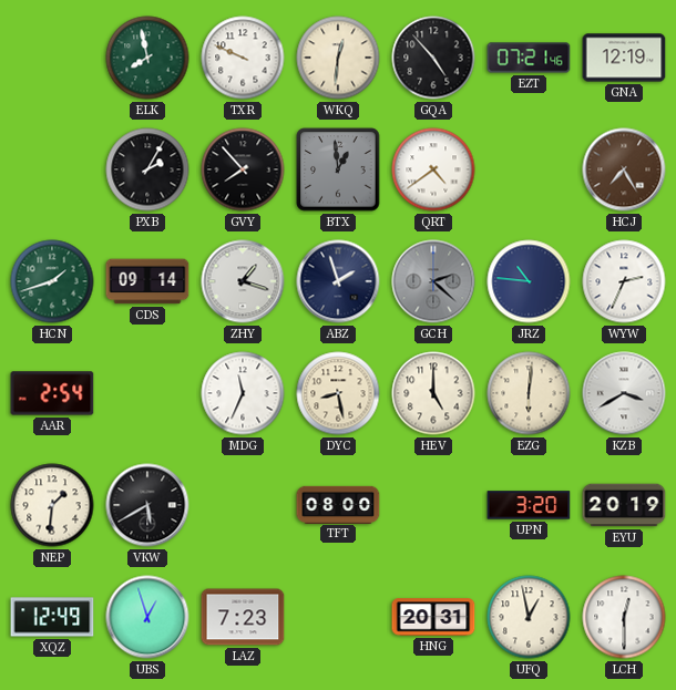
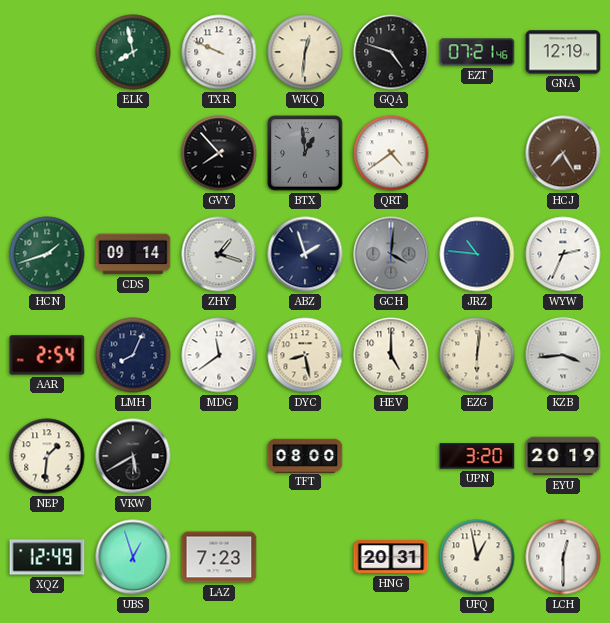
GQA: 4:53 -> 4:48 (391, 52)
PXB: 2:05 -> none (147, 169)
GCH: 2:22 -> 4:01 (391, 254)
LMH: none -> 8:04 (133, 355)
MDG: 11:34 -> 11:39 (219, 355)
KZB: 3:40 -> 3:44 (563, 355)
